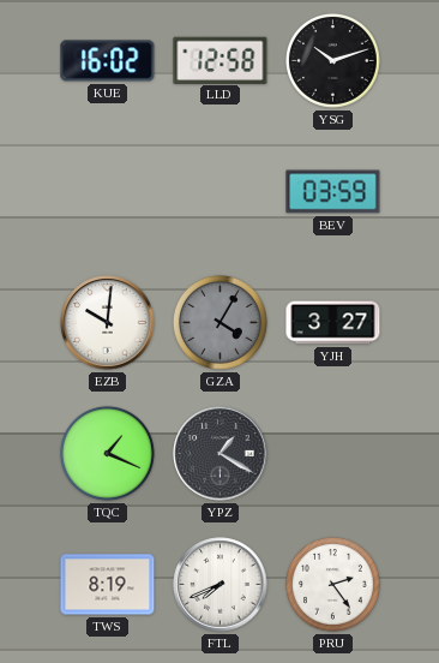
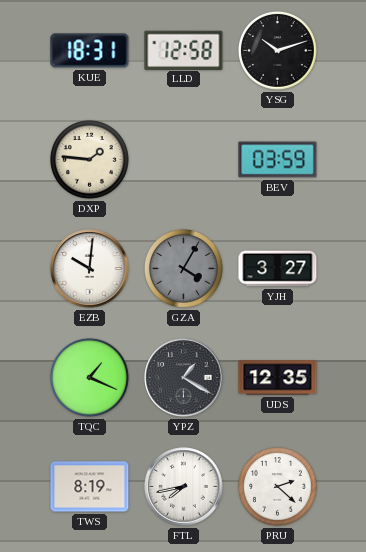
KUE: 16:02 -> 18:31 (90, 51)
DXP: none -> 1:46 (90, 160)
UDS: none -> 12:35 (278, 378)
FTL: 7:41 -> 7:43 (184, 487)
PRU: 2:24 -> 2:22 (278, 487)
